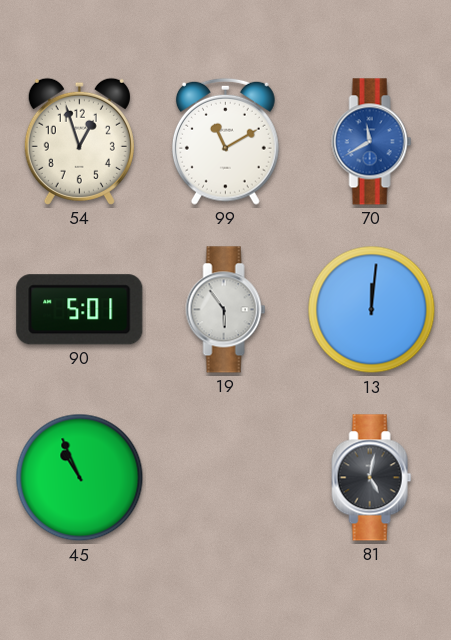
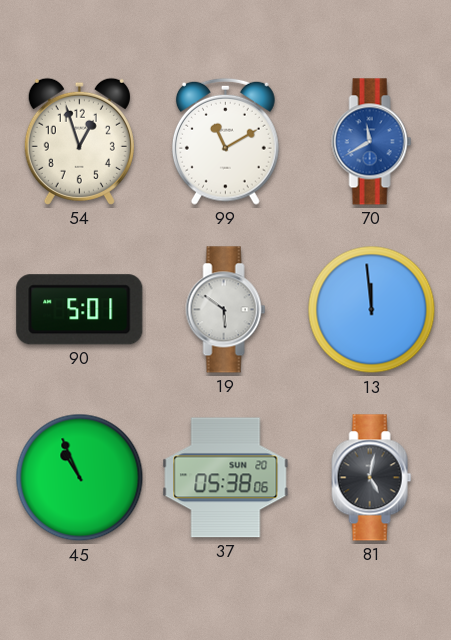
19: 5:54 -> 5:51 (226, 310)
13: 12:01 -> 11:59 (372, 310)
37: none -> 05:38 (226, 478)
